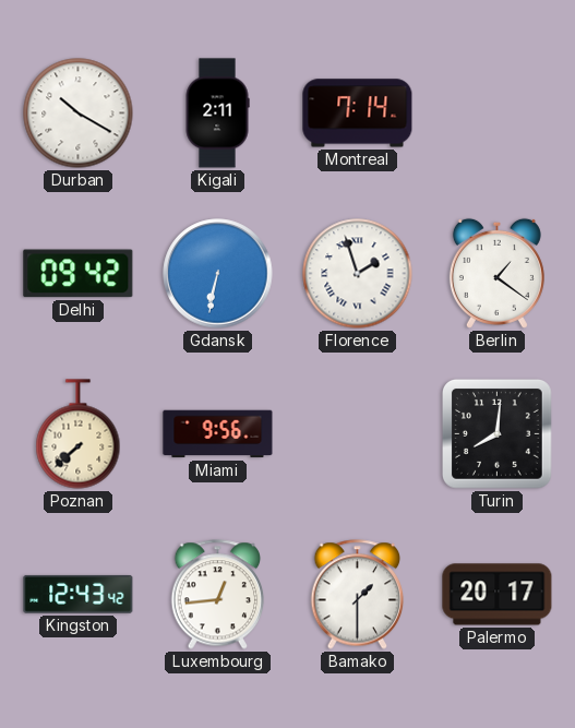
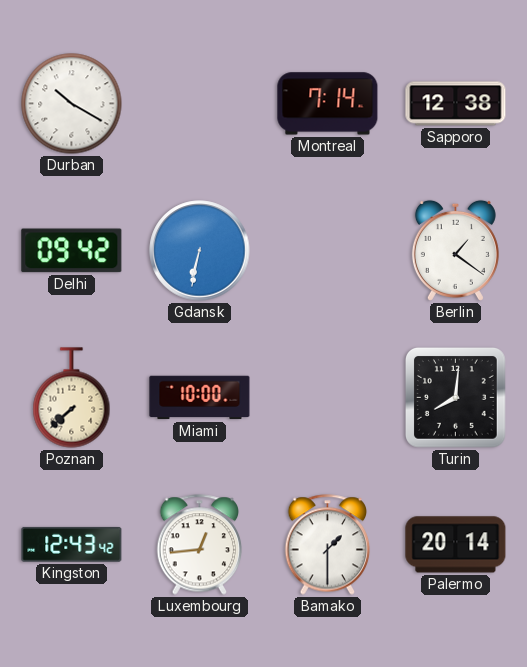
Kigali: 2:11 -> none (217, 114)
Sapporo: none -> 12:38 (456, 104)
Florence: 1:57 -> none (358, 274)
Miami: 9:56 -> 10:00 (200, 398)
Palermo: 20:17 -> 20:14 (456, 545)
